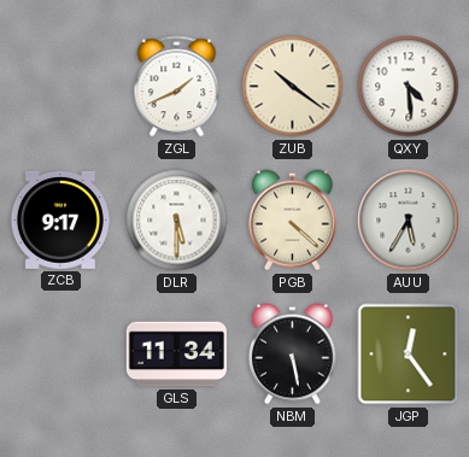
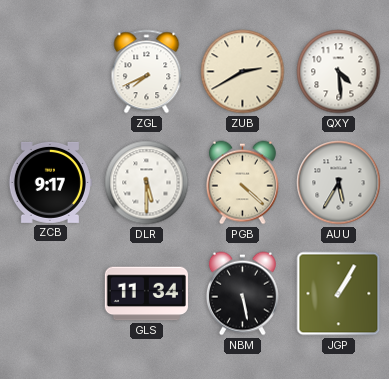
ZGL: 1:41 -> 7:41 (147, 72)
ZUB: 10:21 -> 2:40 (243, 72)
JGP: 12:24 -> 1:05 (339, 294)
